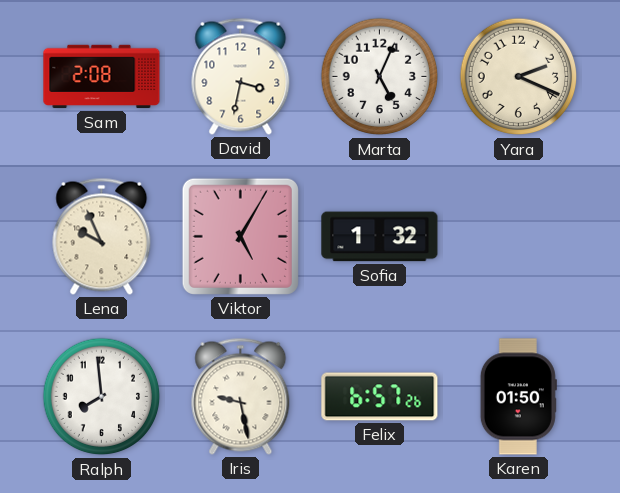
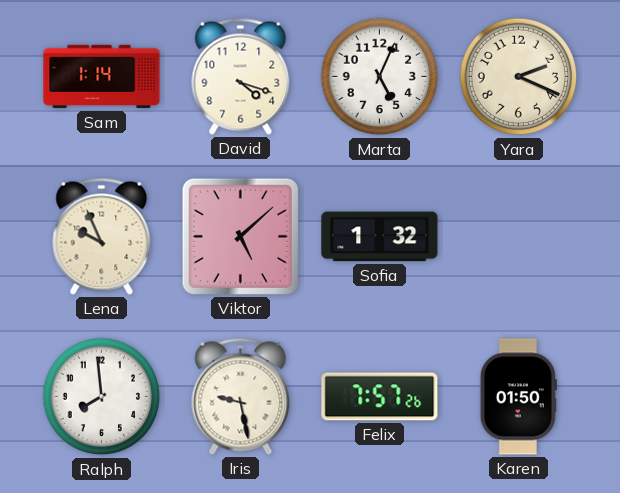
Sam: 2:08 -> 1:14 (102, 77)
David: 3:32 -> 4:18 (241, 76)
Viktor: 5:05 -> 5:08 (240, 236)
Felix: 6:57 -> 7:57 (380, 397)
